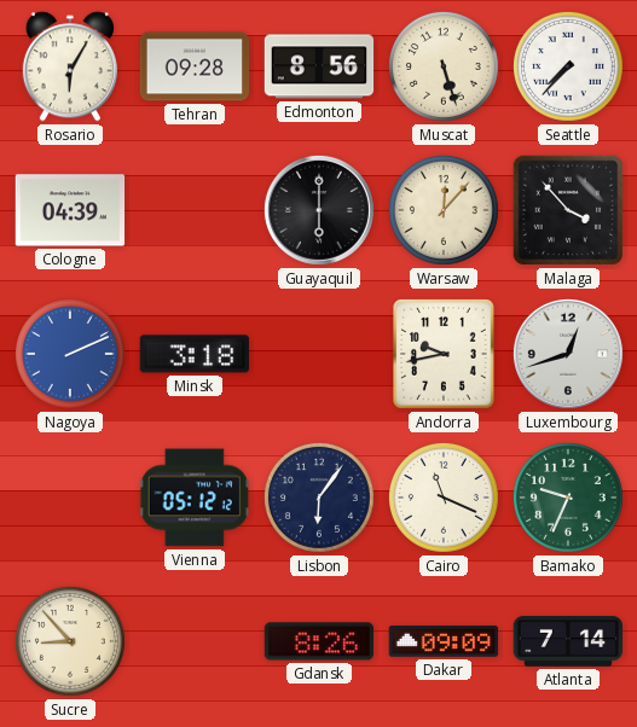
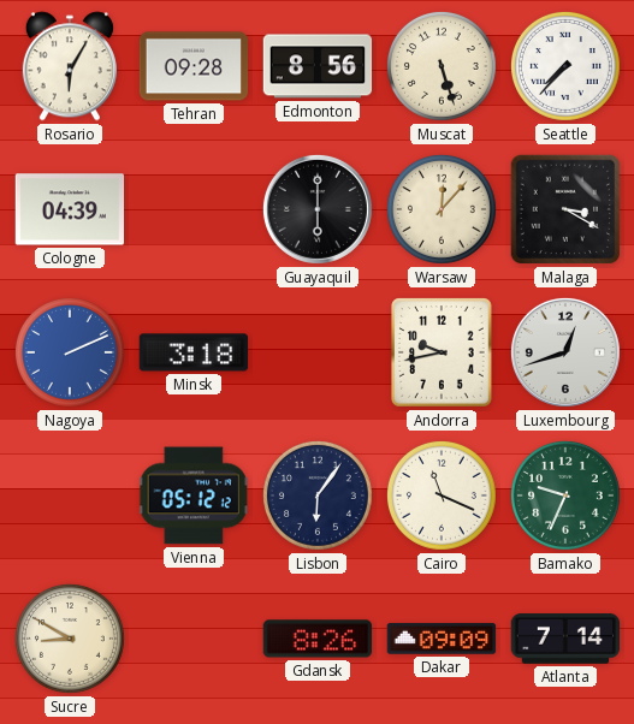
Malaga: 3:53 -> 3:20 (565, 209)
Sucre: 8:53 -> 8:50 (70, 639)
